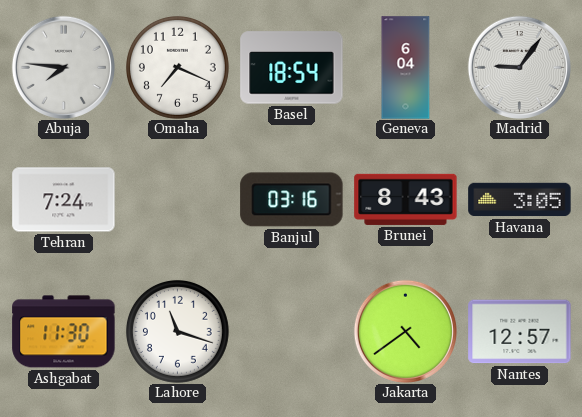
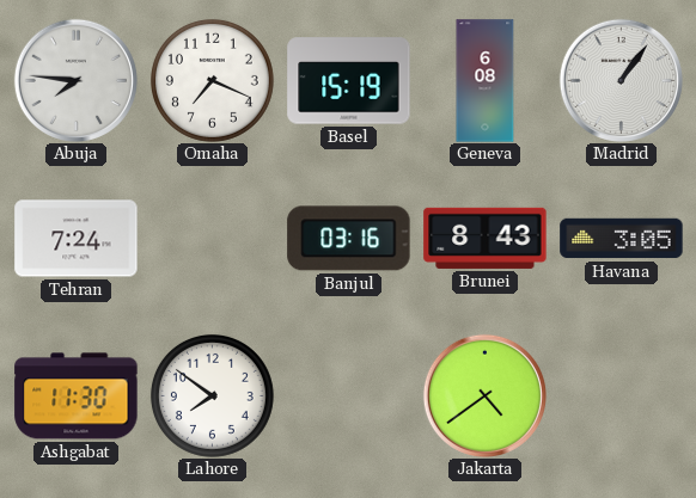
Basel: 18:54 -> 15:19 (349, 81)
Geneva: 6:04 -> 6:08 (486, 81)
Madrid: 9:06 -> 1:06 (621, 80)
Lahore: 11:18 -> 7:51 (212, 395)
Nantes: 12:57 -> none (520, 332)
